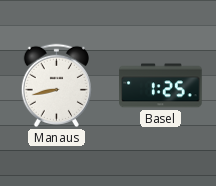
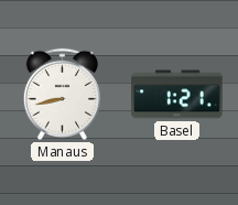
Basel: 1:25 -> 1:21 (177, 95)
